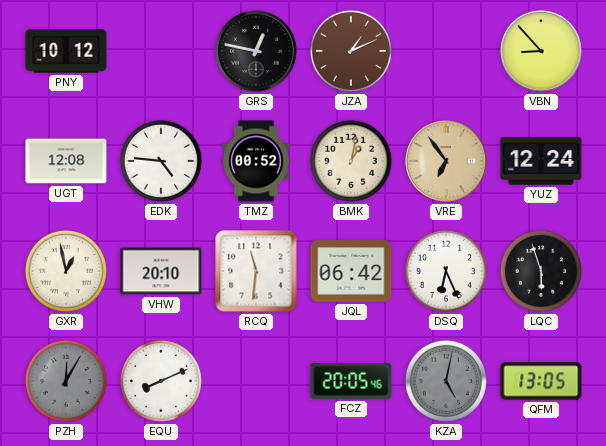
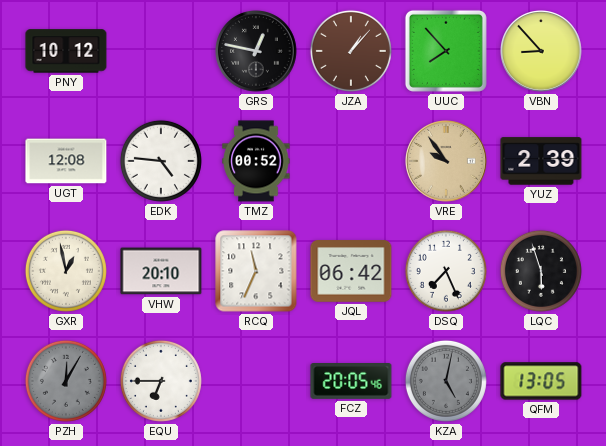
JZA: 1:11 -> 1:07 (351, 51)
UUC: none -> 7:53 (446, 51)
BMK: 1:02 -> none (351, 161)
VRE: 6:54 -> 9:54 (447, 162)
YUZ: 12:24 -> 2:39 (541, 161)
RCQ: 11:31 -> 11:34 (256, 271)
DSQ: 6:26 -> 7:26 (446, 271)
EQU: 8:11 -> 6:45 (161, 381)
